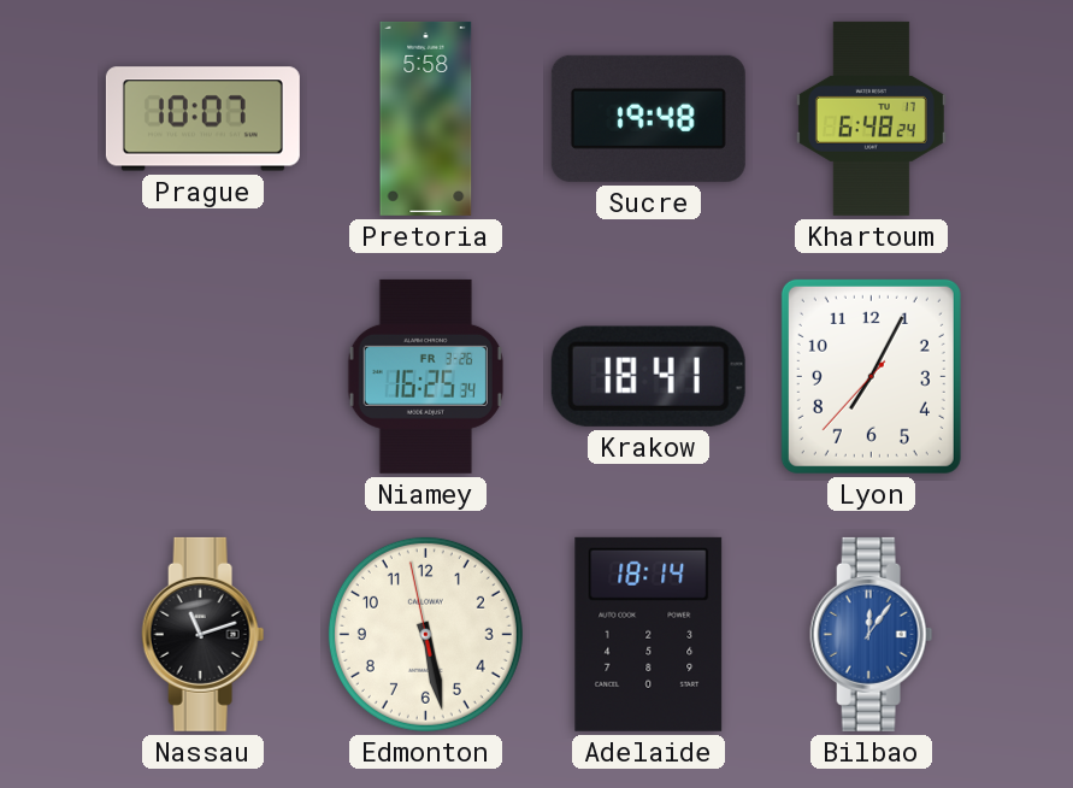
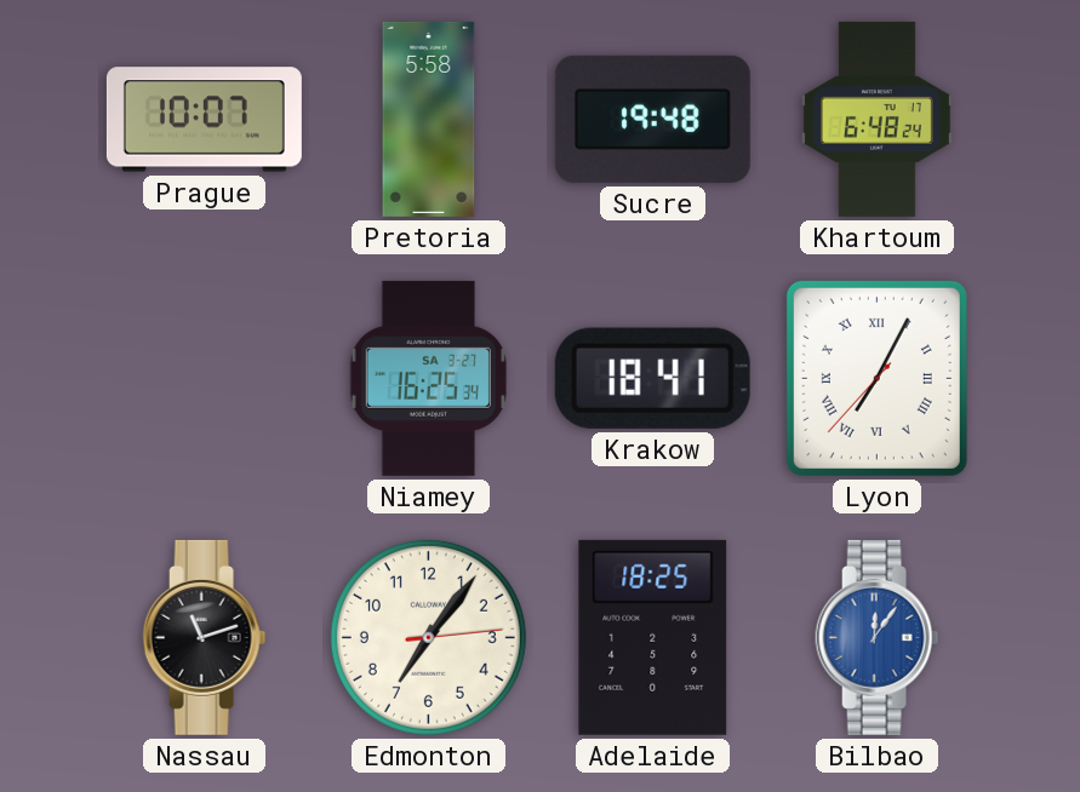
Niamey date: FR 3-26 -> SA 3-27 (428, 378)
Lyon numerals: Arabic -> Roman (876, 378)
Edmonton: 5:27 -> 7:06 (428, 637)
Adelaide: 18:14 -> 18:25 (653, 637)
